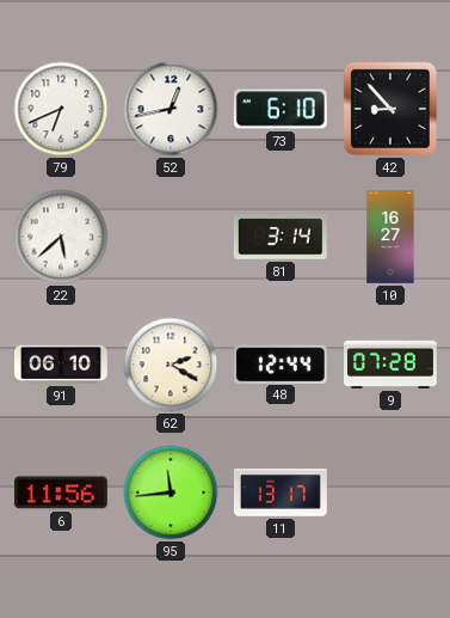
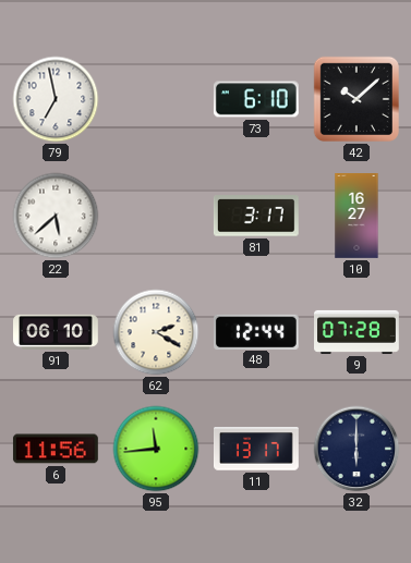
79: 6:41 -> 6:58 (56, 99)
52: 12:43 -> none (171, 109)
42: 8:53 -> 10:08 (356, 99)
81: 3:14 -> 3:17 (256, 216)
32: none -> 6:00 (356, 449)
